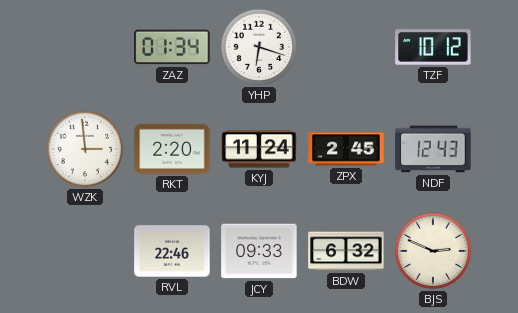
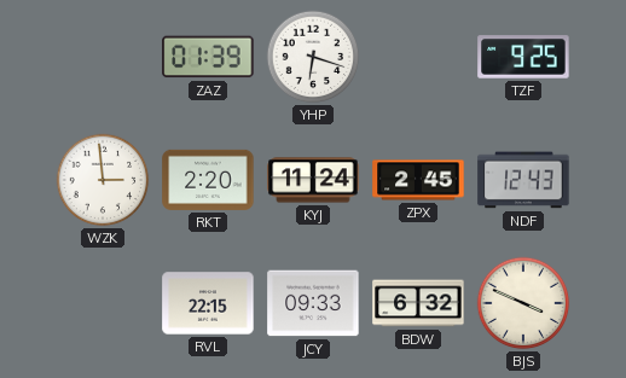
ZAZ: 01:34 -> 01:39 (208, 57)
TZF: 10:12 -> 9:25 (523, 57)
RVL: 22:46 -> 22:15 (208, 303)
BJS: 2:49 -> 3:49 (523, 303)
